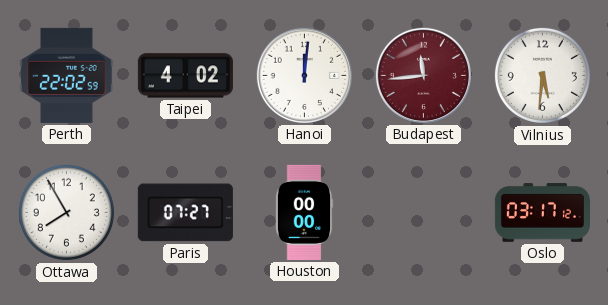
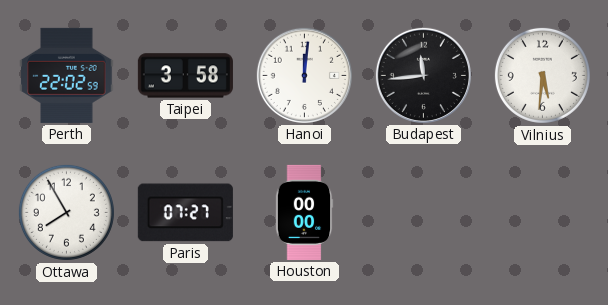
Taipei: 4:02 -> 3:58 (185, 76)
Budapest dial: burgundy -> black (423, 75)
Oslo: 03:17 -> none (542, 213)
